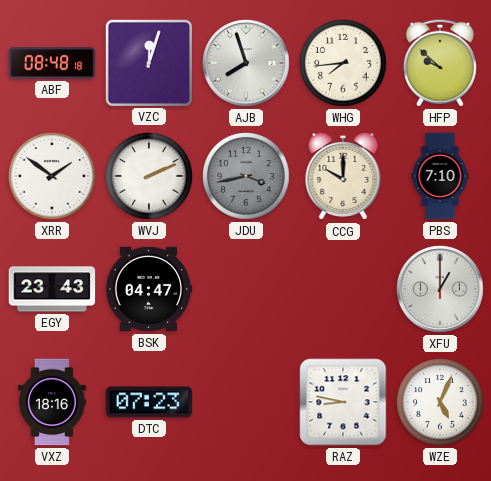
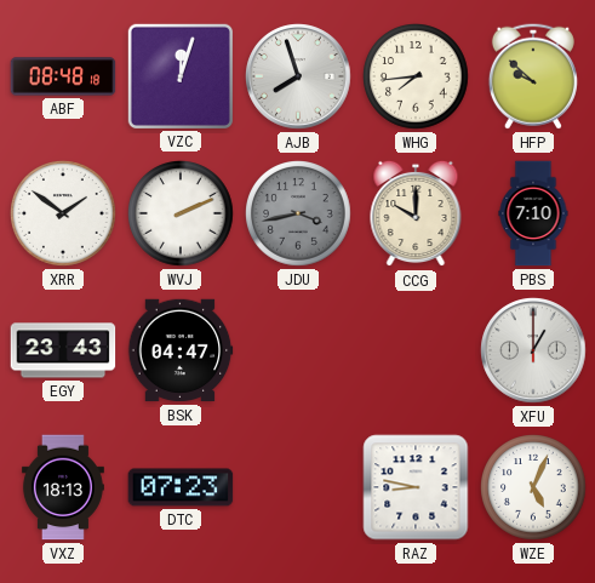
VXZ: 18:16 -> 18:13 (63, 487)
